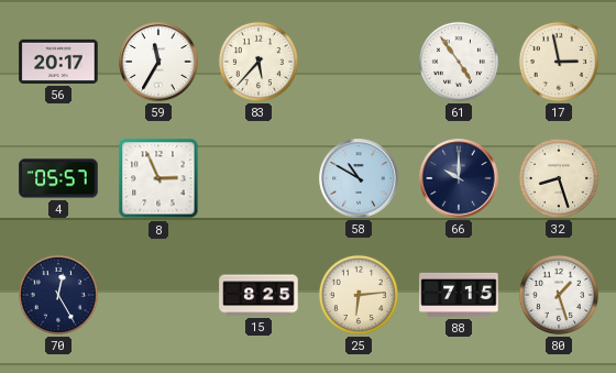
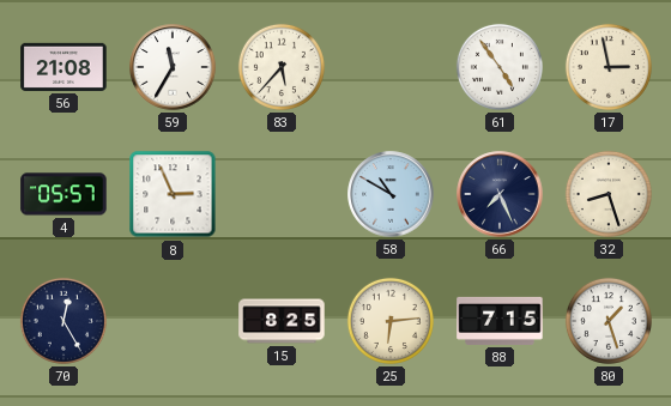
56: 20:17 -> 21:08 (64, 67)
66: 10:00 -> 7:26 (500, 194)
